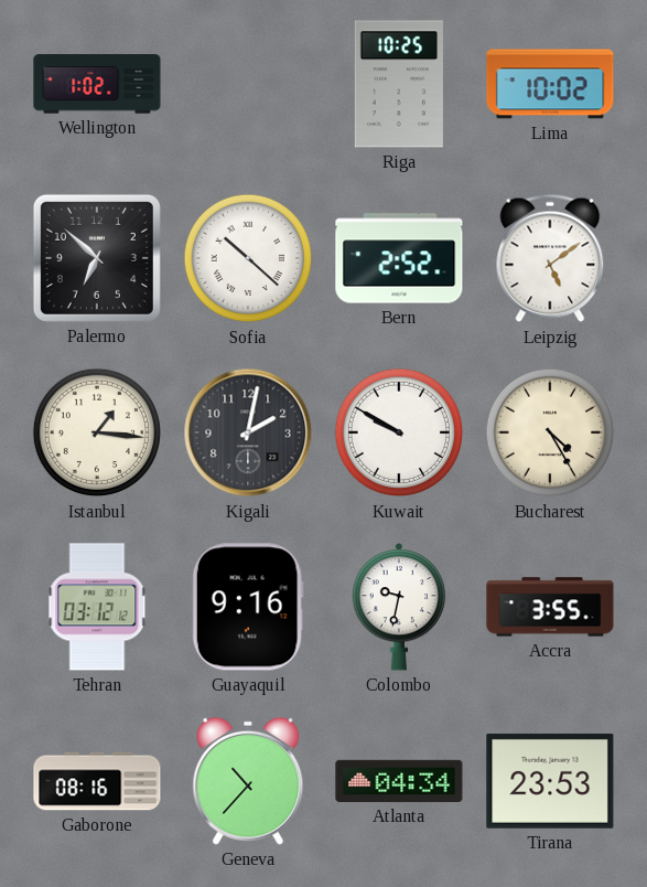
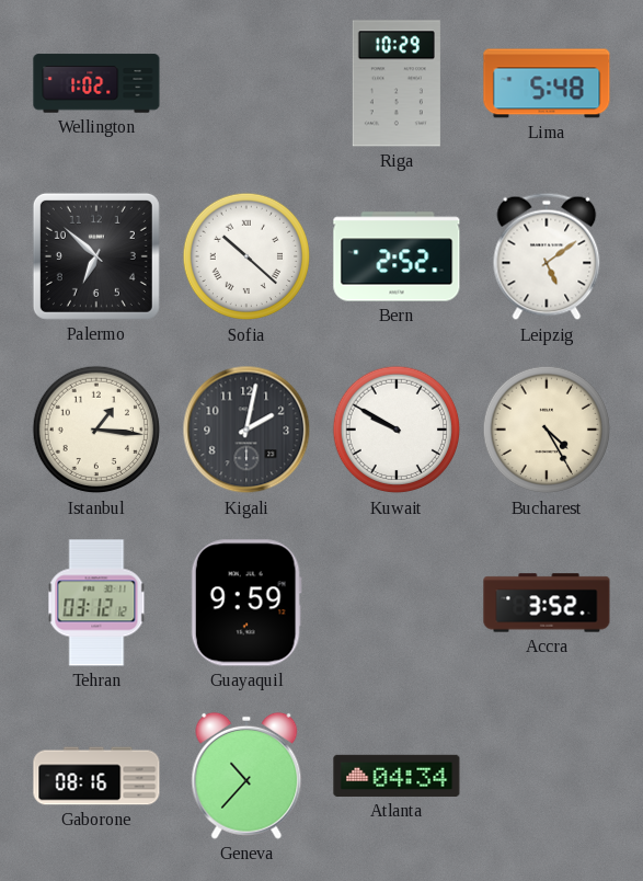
Riga: 10:25 -> 10:29 (397, 83)
Lima: 10:02 -> 5:48 (547, 83)
Guayaquil: 9:16 -> 9:59 (246, 603)
Colombo: 9:32 -> none (399, 607)
Accra: 3:55 -> 3:52 (547, 603)
Tirana: 23:53 -> none (550, 781)
